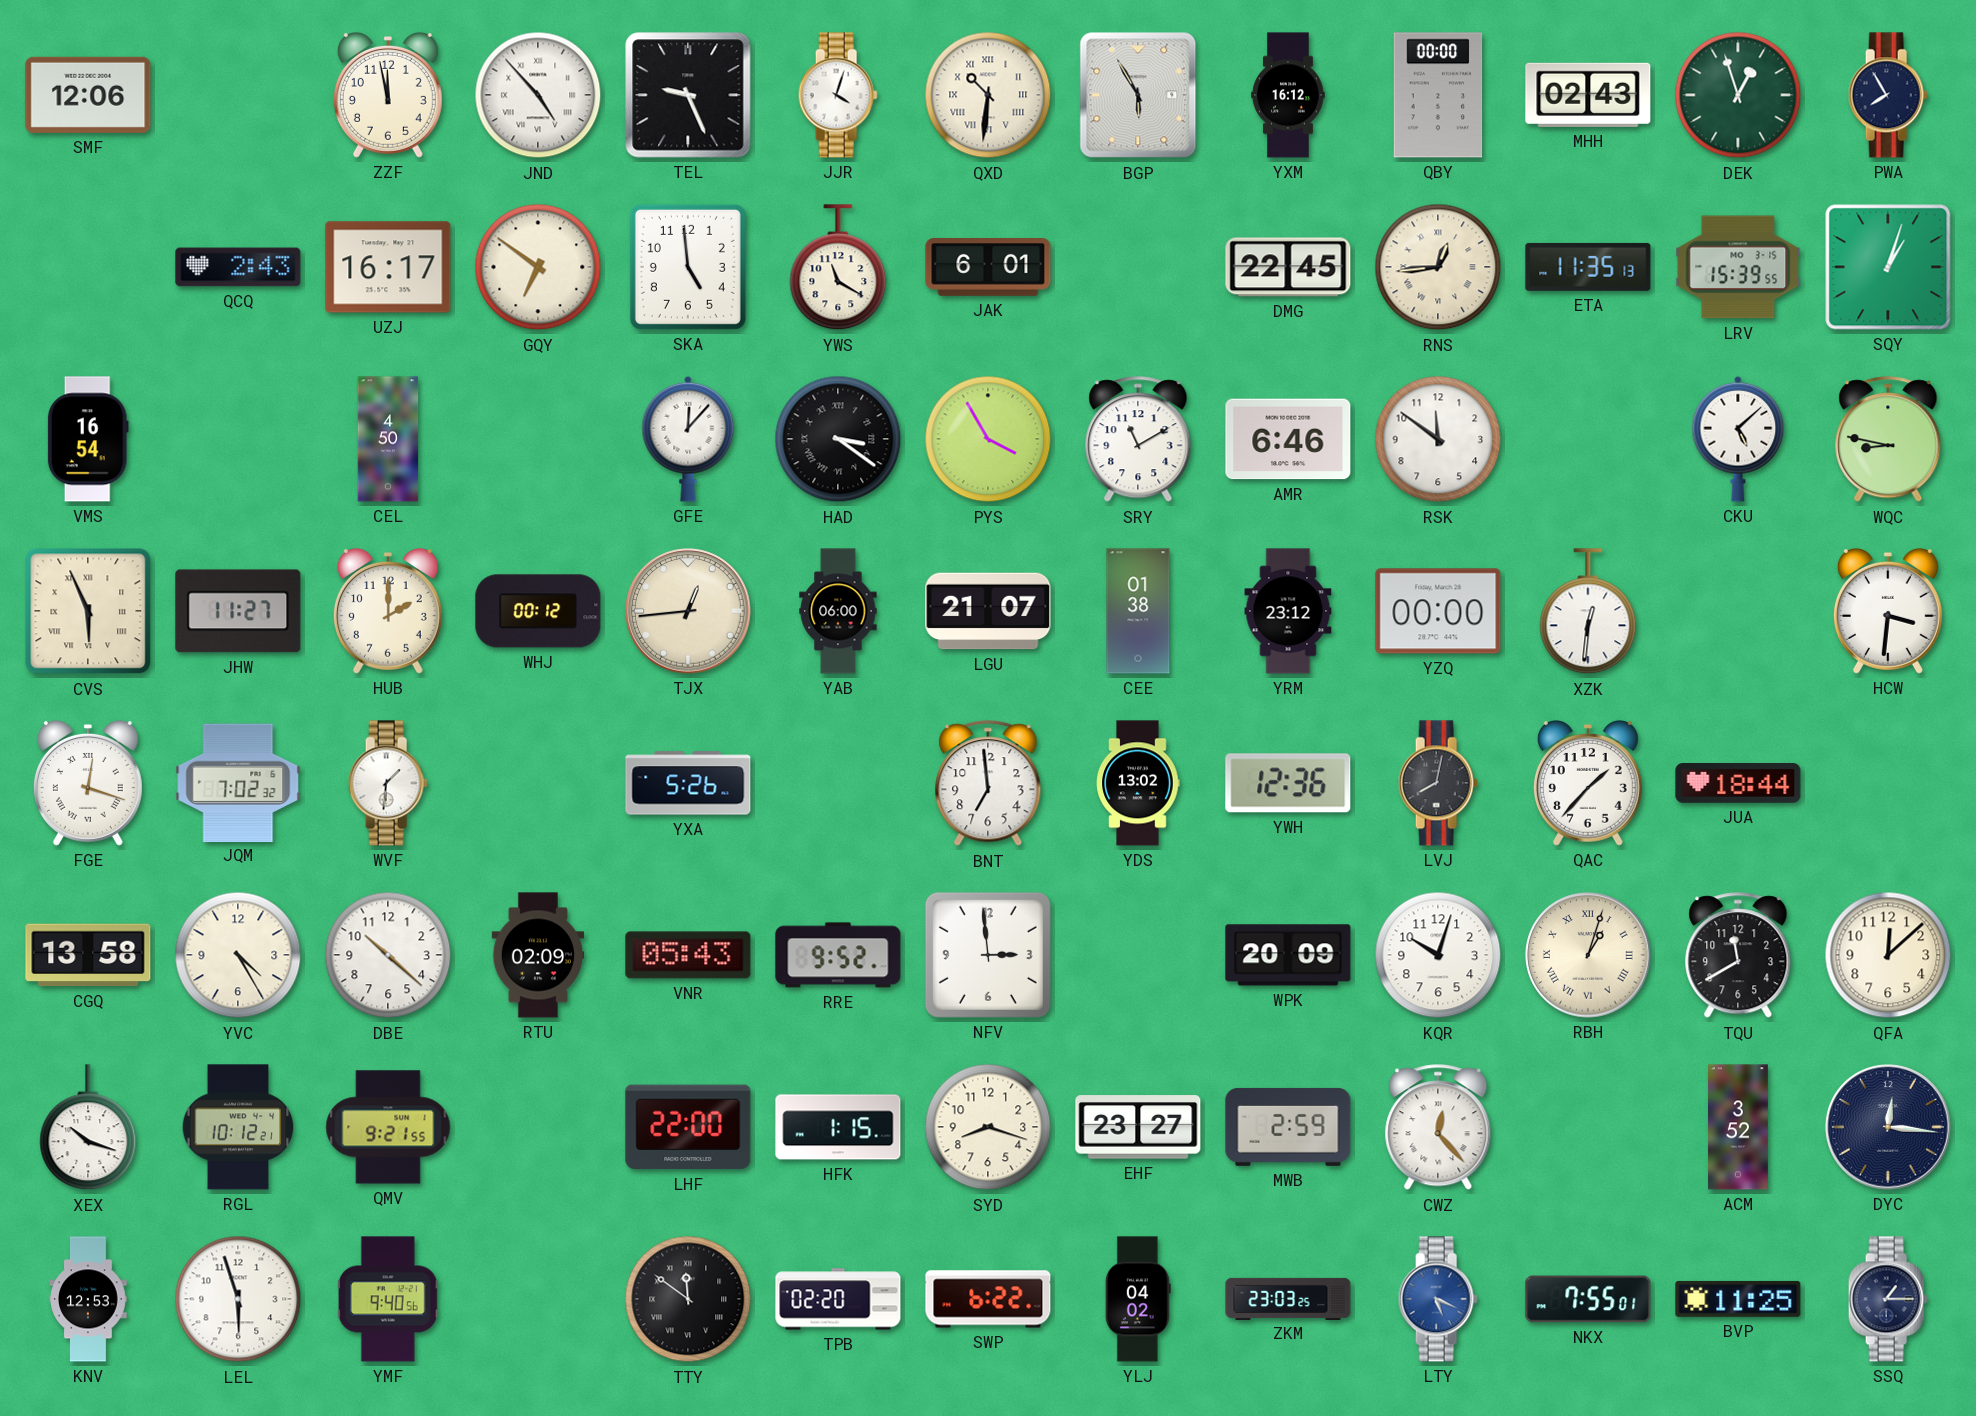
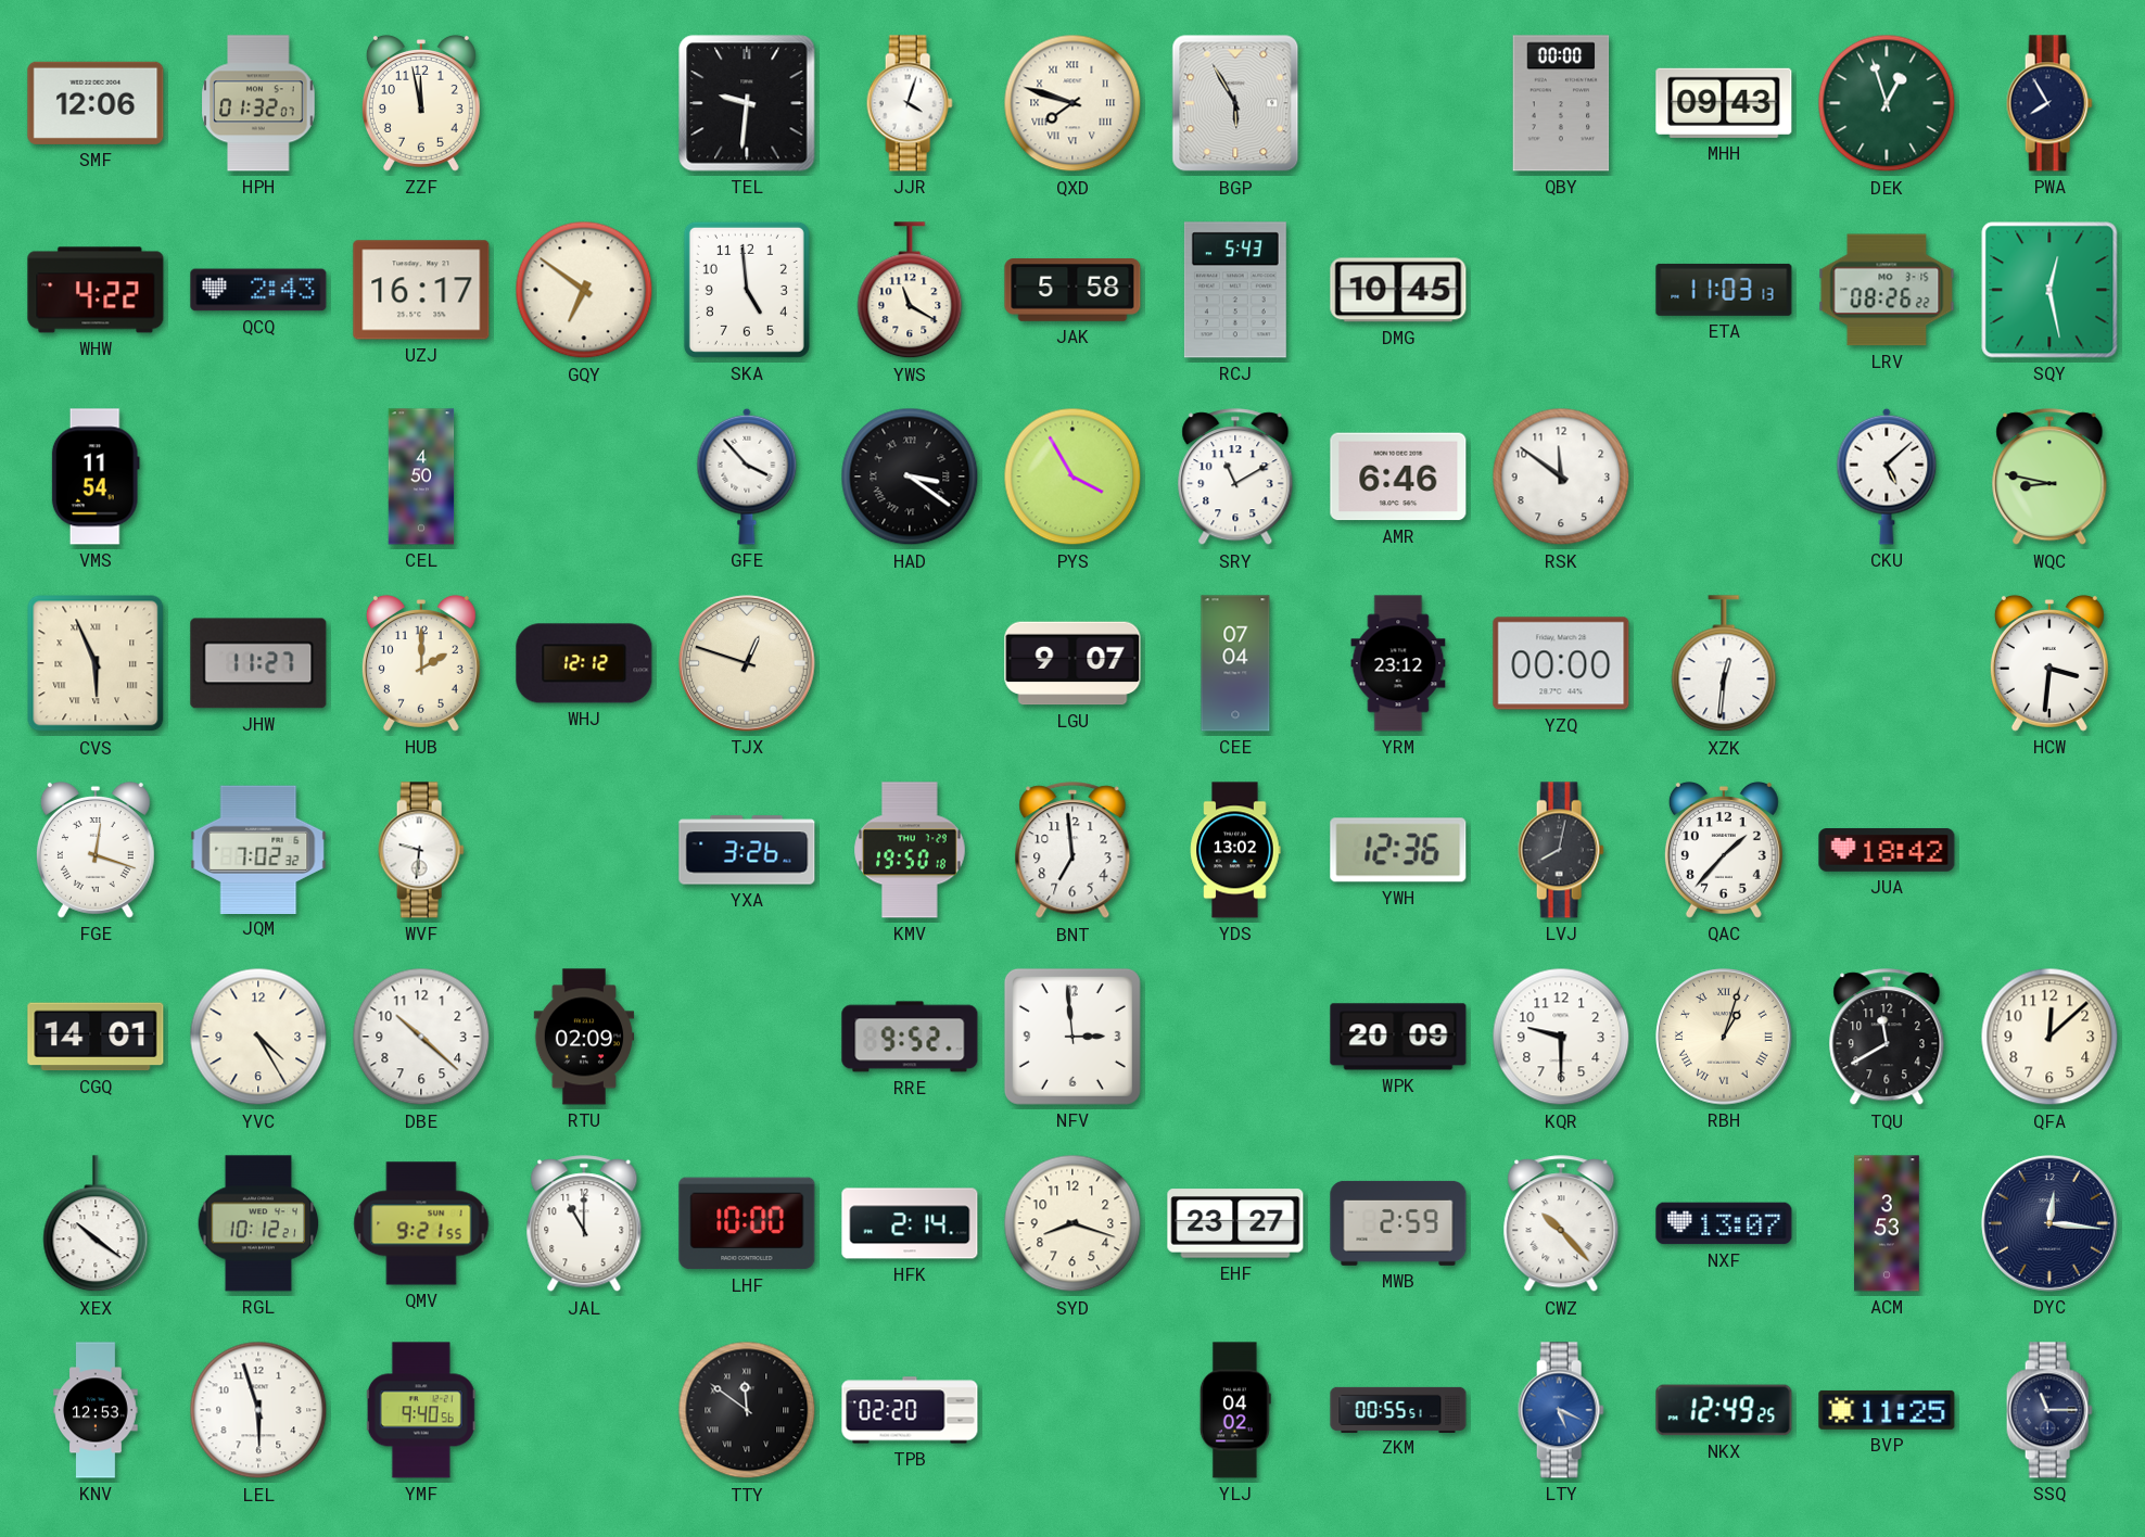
HPH: none -> 01:32 (258, 103)
JND: 4:53 -> none (538, 95)
TEL: 9:26 -> 9:31 (747, 103)
QXD: 10:31 -> 7:48 (1072, 103)
YXM: 16:12 -> none (1288, 95)
MHH: 02:43 -> 09:43 (1724, 103)
WHW: none -> 4:22 (96, 290)
JAK: 6:01 -> 5:58 (1072, 291)
RCJ: none -> 5:43 (1235, 290)
DMG: 22:45 -> 10:45 (1398, 290)
RNS: 12:44 -> none (1438, 267)
ETA: 11:35 -> 11:03 (1724, 290)
LRV: 15:39 -> 08:26 (1887, 290)
SQY: 1:03 -> 12:28 (2049, 290)
VMS: 16:54 -> 11:54 (96, 477)
GFE: 12:07 -> 3:53 (747, 477)
WHJ: 00:12 -> 12:12 (584, 663)
TJX: 12:44 -> 12:48 (747, 663)
YAB: 06:00 -> none (838, 611)
LGU: 21:07 -> 9:07 (1072, 663)
CEE: 01:38 -> 07:04 (1235, 663)
WVF: 1:31 -> 9:31 (421, 850)
YXA: 5:26 -> 3:26 (747, 850)
KMV: none -> 19:50 (911, 850)
JUA: 18:44 -> 18:42 (1887, 851)
CGQ: 13:58 -> 14:01 (96, 1037)
VNR: 05:43 -> none (688, 955)
KQR: 10:03 -> 9:30 (1561, 1037)
XEX: 10:18 -> 10:21 (96, 1224)
JAL: none -> 11:00 (584, 1224)
LHF: 22:00 -> 10:00 (747, 1223)
HFK: 1:15 -> 2:14 (910, 1223)
CWZ: 12:23 -> 10:23 (1561, 1224)
NXF: none -> 13:07 (1724, 1223)
ACM: 3:52 -> 3:53 (1888, 1223)
SWP: 6:22 -> none (988, 1299)
ZKM: 23:03 -> 00:55 (1398, 1409)
NKX: 7:55 -> 12:49 (1724, 1410)
SSQ: 1:15 -> 11:15 (2049, 1410)
